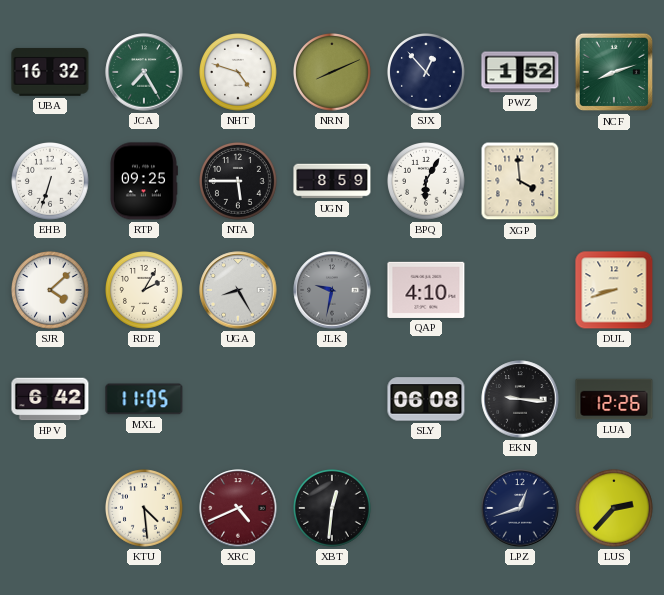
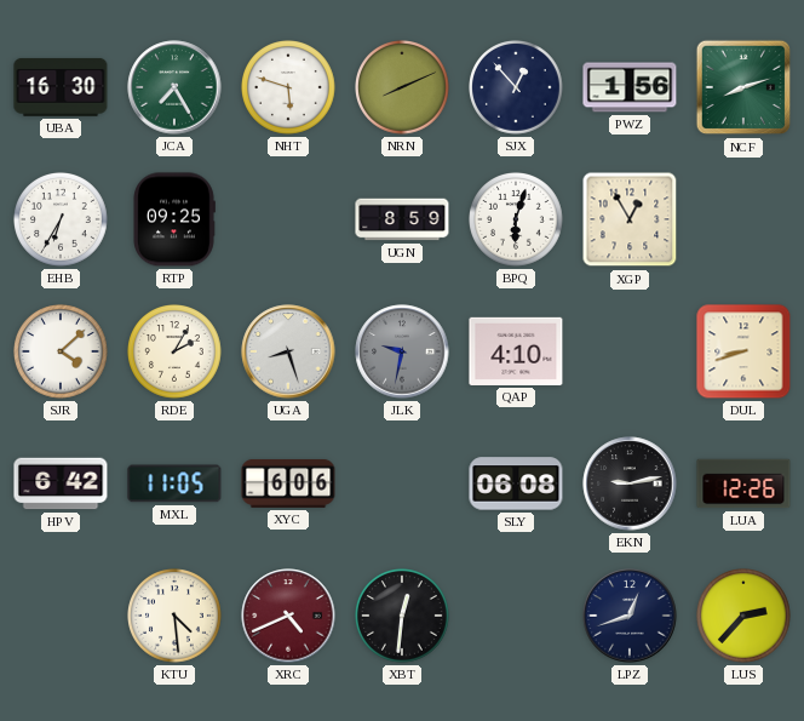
UBA: 16:32 -> 16:30 (61, 87)
NHT: 4:48 -> 5:48 (289, 88)
PWZ: 1:52 -> 1:56 (630, 87)
EHB: 6:33 -> 6:35 (62, 221)
NTA: 5:45 -> none (239, 182)
BPQ: 6:05 -> 6:03 (517, 221)
XGP: 3:59 -> 12:55 (630, 219)
UGA: 8:25 -> 8:27 (288, 351)
XYC: none -> 6:06 (288, 483)
EKN: 9:16 -> 9:13 (630, 483)
